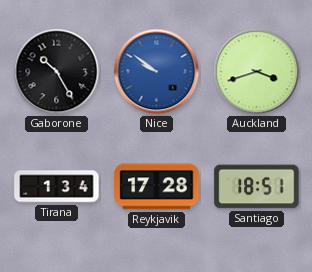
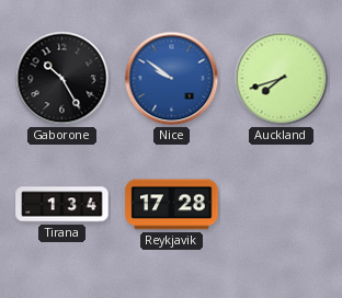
Auckland: 3:42 -> 7:42 (282, 79)
Santiago: 18:51 -> none (257, 187)
